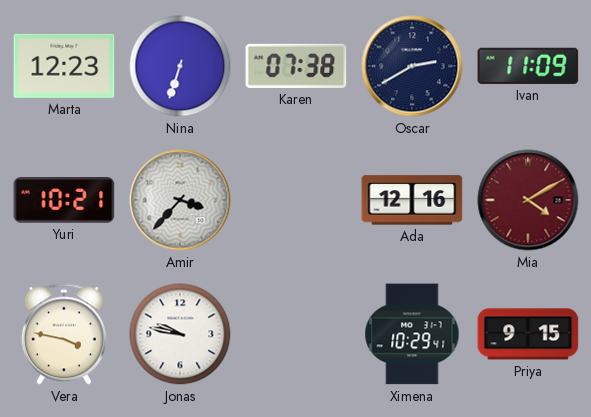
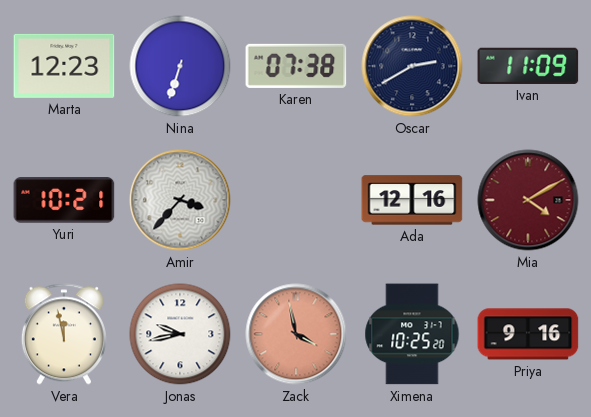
Vera: 3:47 -> 11:58 (64, 334)
Jonas: 9:47 -> 9:43 (180, 334)
Zack: none -> 3:58 (296, 334)
Ximena: 10:29 -> 10:25 (412, 334)
Priya: 9:15 -> 9:16 (528, 334)
